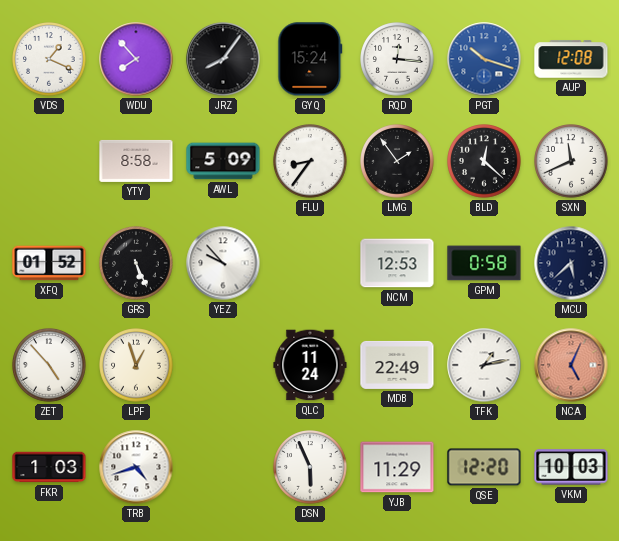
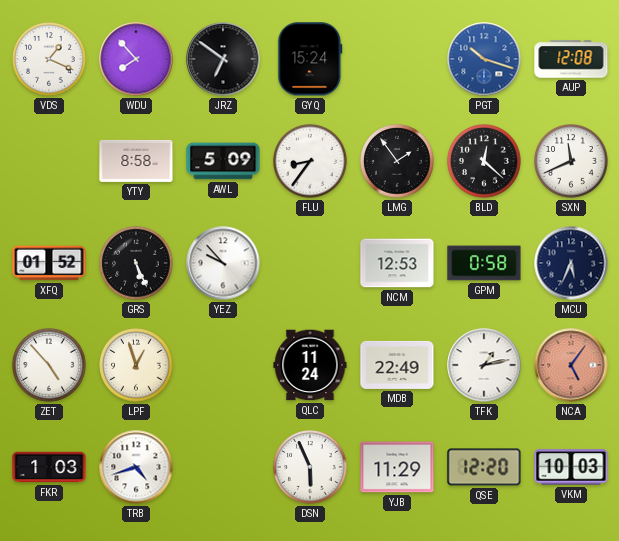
JRZ: 8:06 -> 6:51 (223, 59)
RQD: 12:16 -> none (397, 59)
MCU: 5:38 -> 5:34 (571, 263)
NCA: 5:04 -> 5:06 (571, 365)
